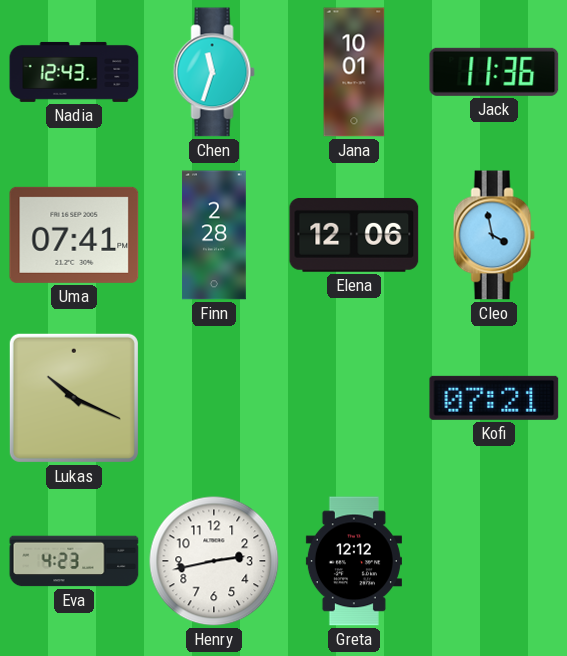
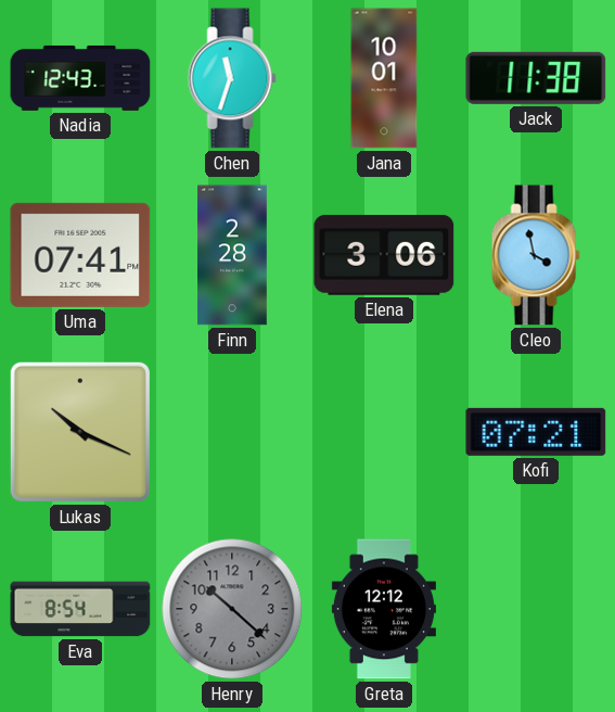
Jack: 11:36 -> 11:38 (536, 78)
Elena: 12:06 -> 3:06 (384, 255)
Eva: 4:23 -> 8:54 (80, 609)
Henry: 2:43 -> 10:22 (232, 609)
Henry dial: white -> grey (232, 609)
